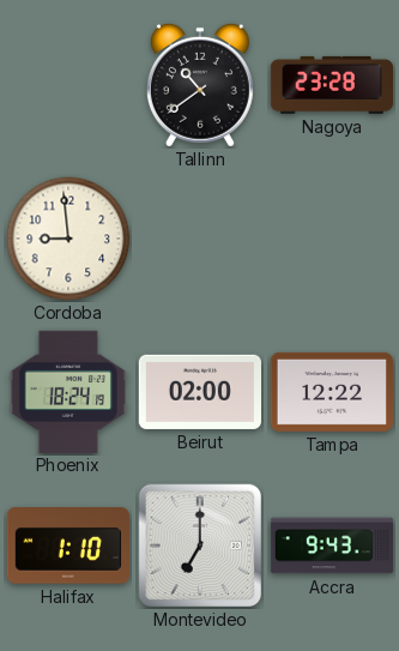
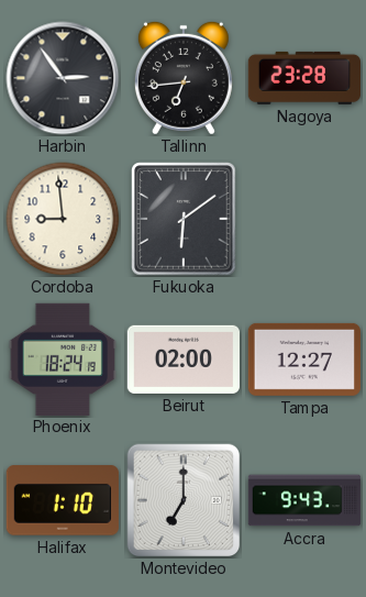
Harbin: none -> 2:54 (63, 78)
Tallinn: 10:39 -> 6:44 (184, 78)
Fukuoka: none -> 6:09 (184, 219)
Tampa: 12:22 -> 12:27 (304, 360)
